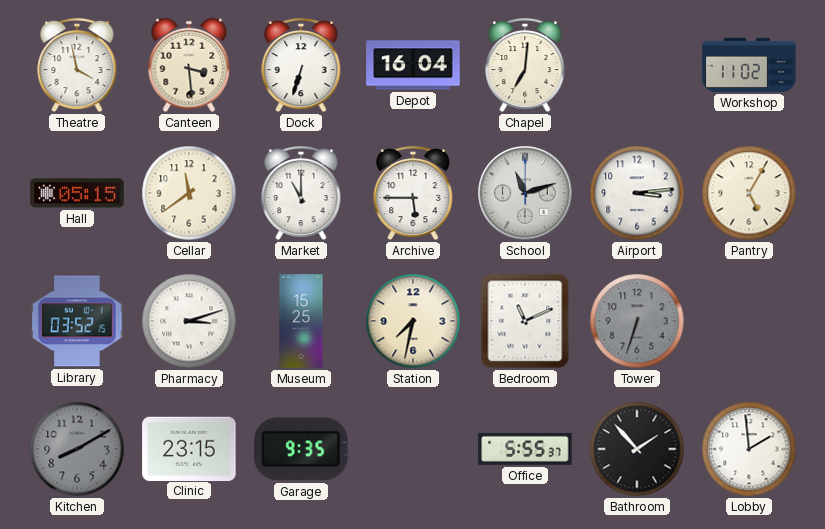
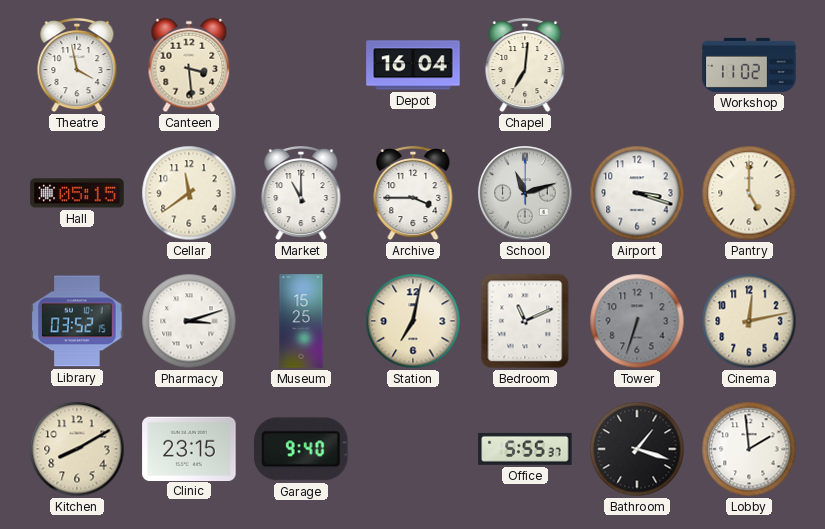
Dock: 6:33 -> none (301, 65)
Archive: 5:45 -> 3:45 (413, 193)
Airport: 3:14 -> 3:18 (637, 193)
Pantry: 5:05 -> 5:00 (749, 193)
Station: 7:32 -> 7:02 (413, 321)
Cinema: none -> 12:13 (749, 321)
Kitchen dial: grey -> cream (77, 449)
Garage: 9:35 -> 9:40 (302, 449)
Bathroom: 1:53 -> 1:18 (637, 449)
